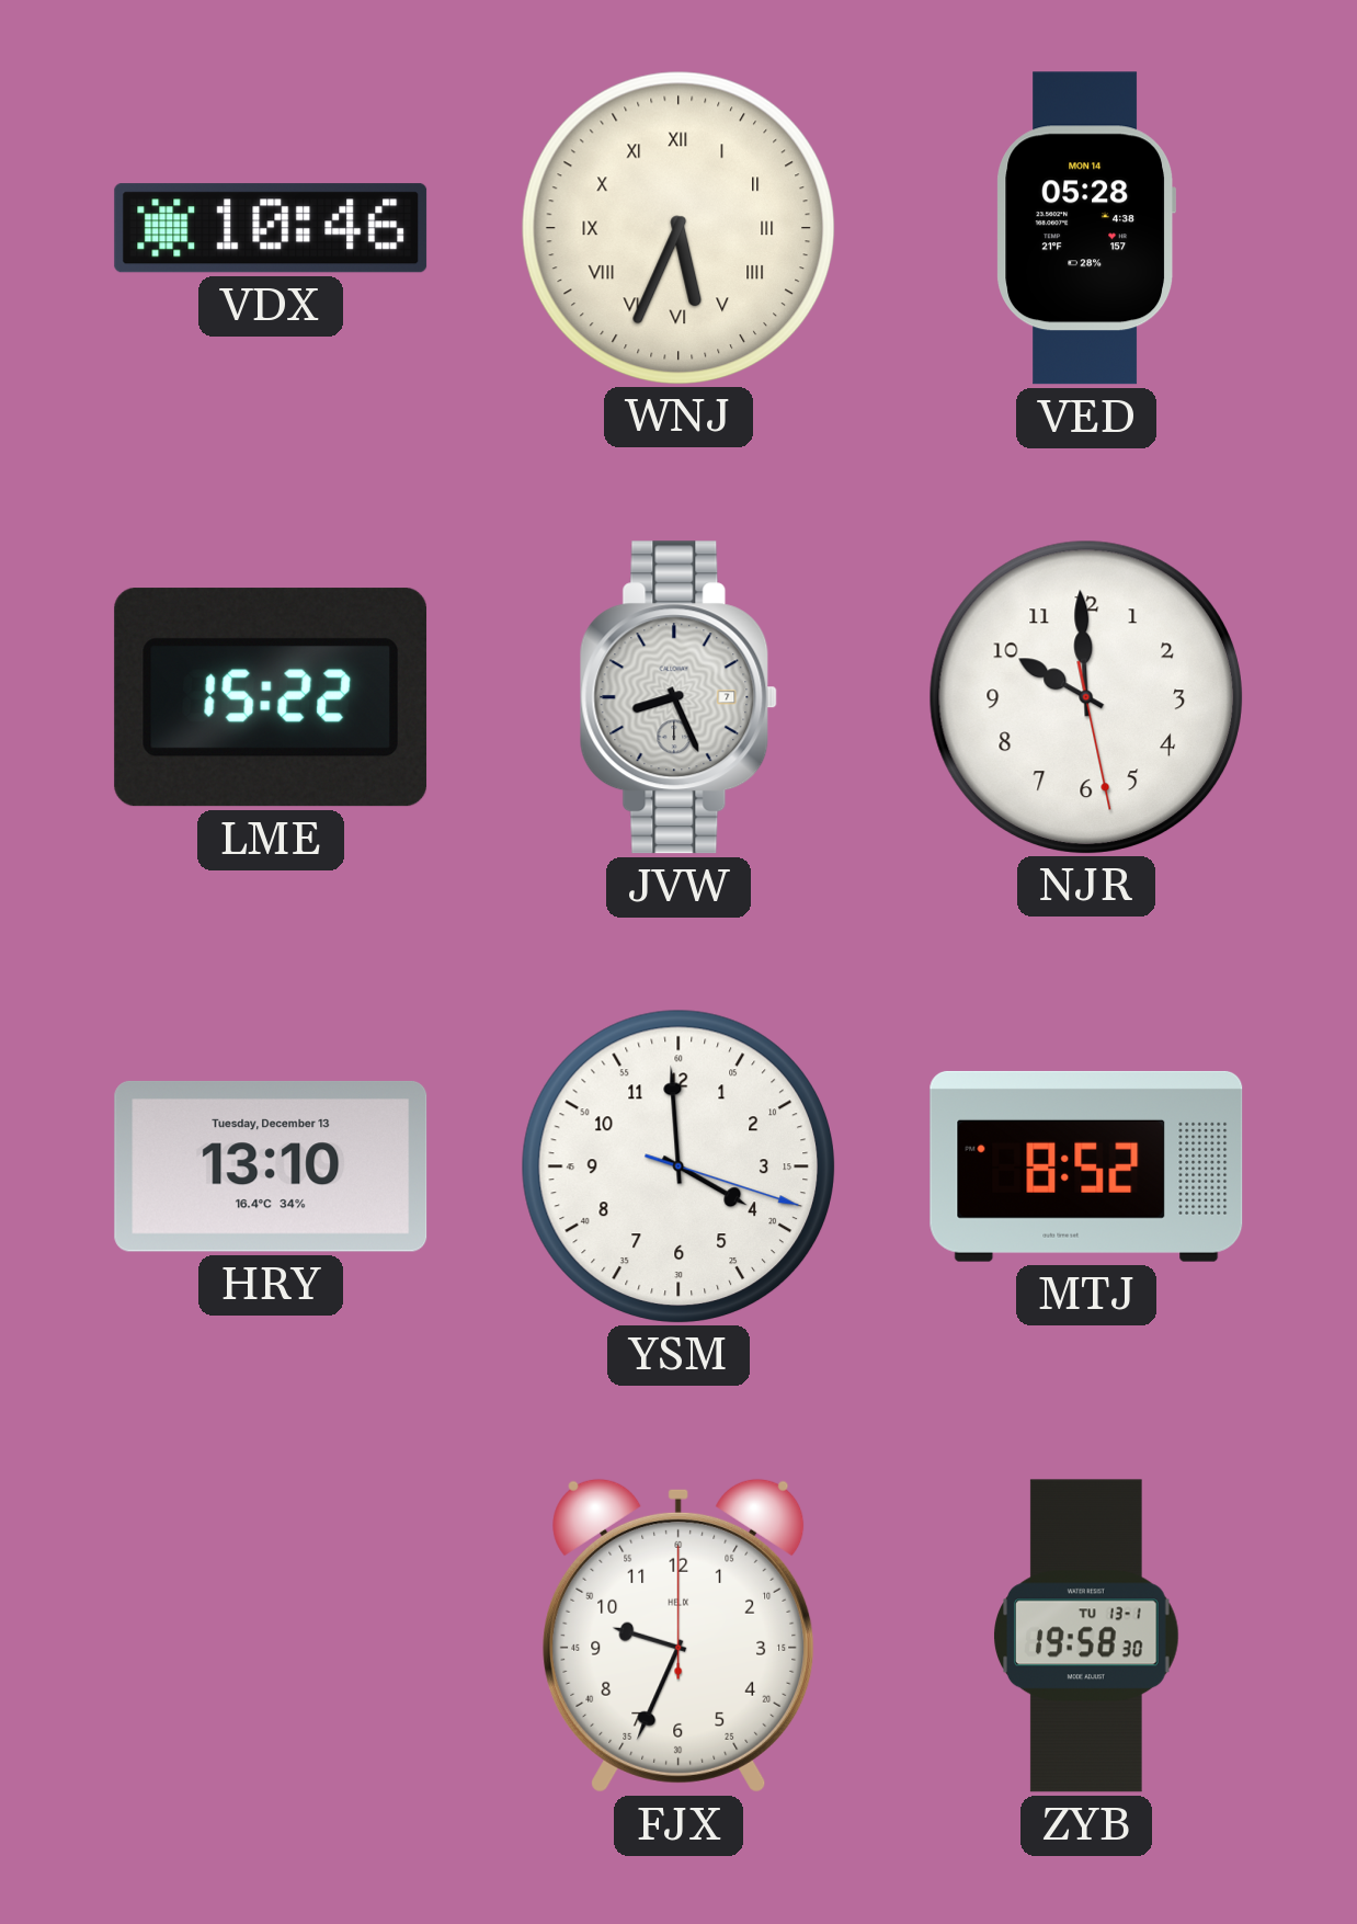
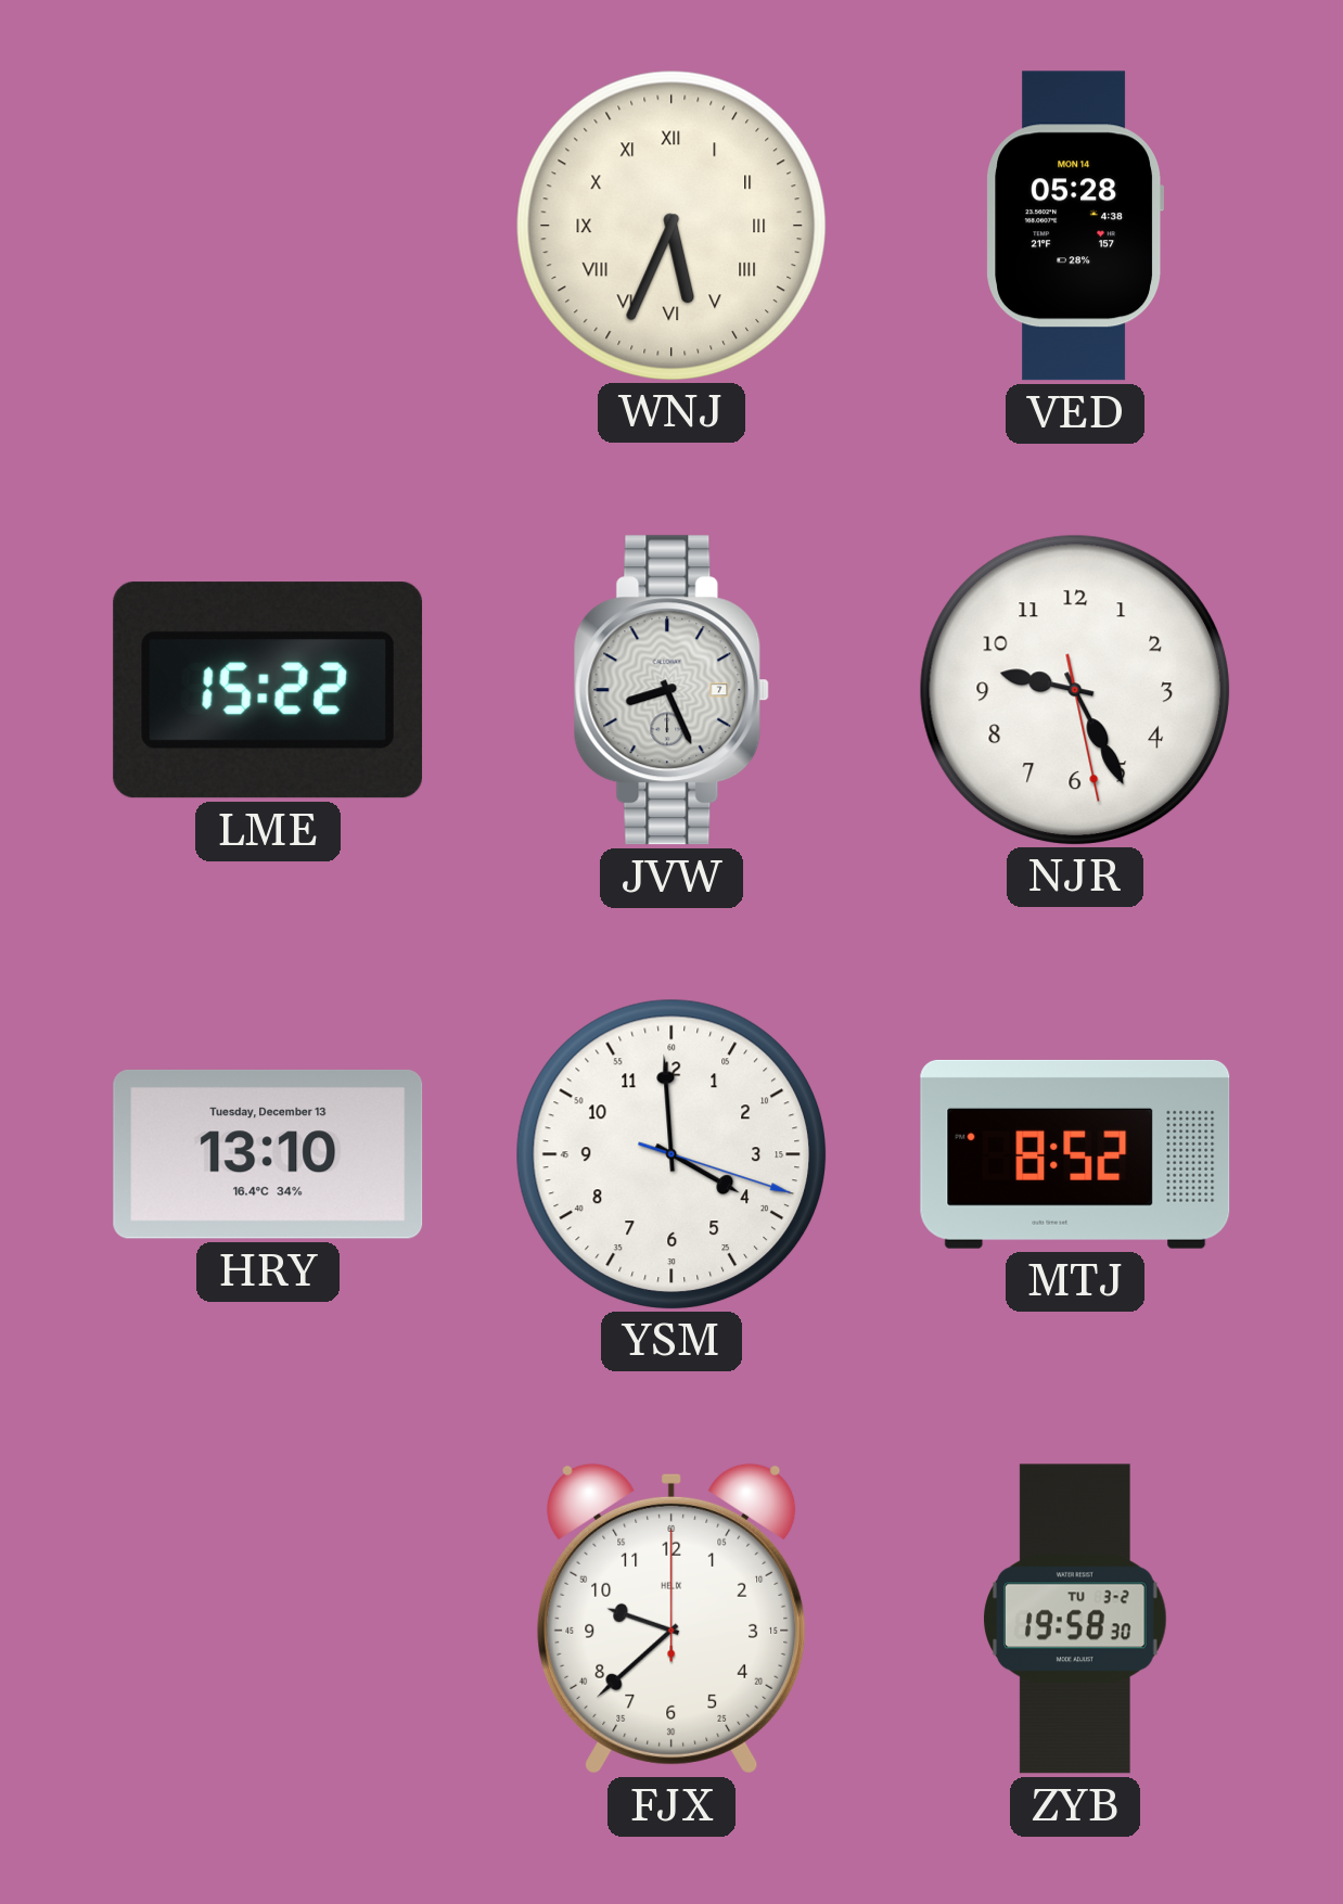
VDX: 10:46 -> none (271, 228)
NJR: 9:59 -> 9:25 (1074, 689)
FJX: 9:34 -> 9:38 (671, 1619)
ZYB date: TU 13-1 -> TU 3-2 (1076, 1619)
